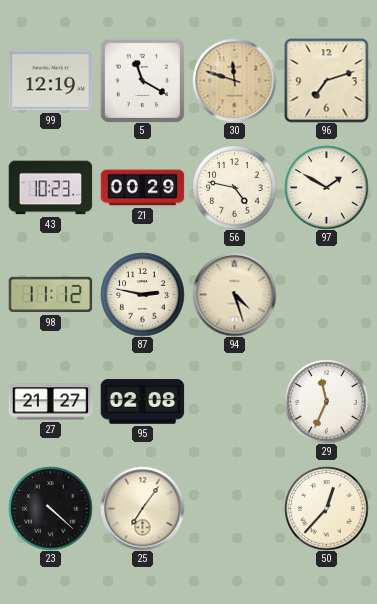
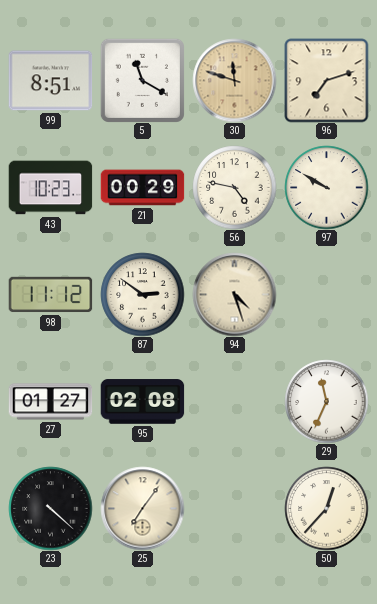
99: 12:19 -> 8:51 (50, 81)
97: 1:50 -> 9:50 (326, 187)
87: 2:47 -> 2:51 (142, 294)
27: 21:27 -> 01:27 (50, 402)
